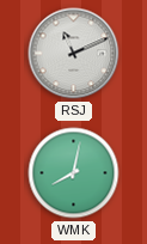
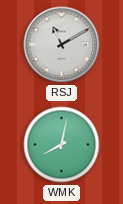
RSJ: 11:11 -> 11:10 (62, 45)
